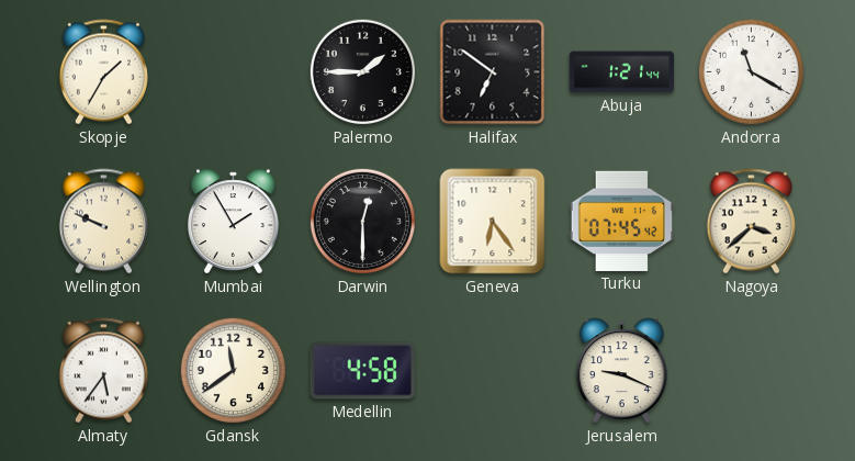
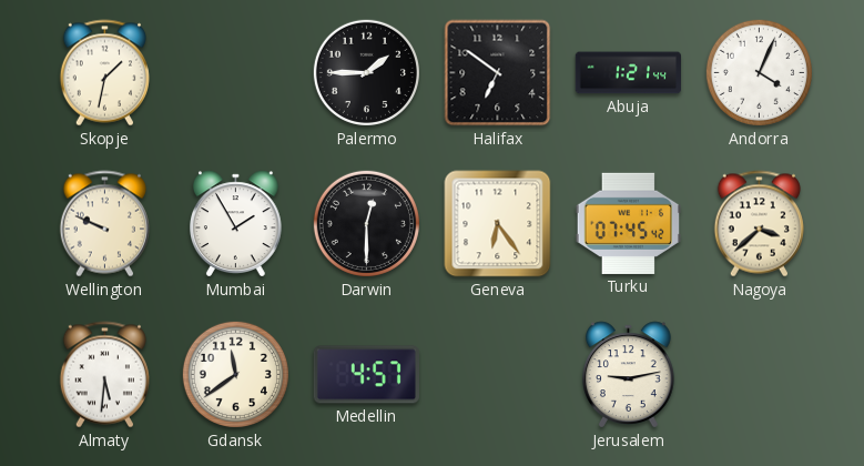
Skopje: 1:35 -> 1:32 (104, 73)
Andorra: 11:20 -> 4:04 (759, 72)
Almaty: 5:36 -> 5:31 (104, 375)
Medellin: 4:58 -> 4:57 (366, 375)
Jerusalem: 9:19 -> 9:13 (629, 375)
